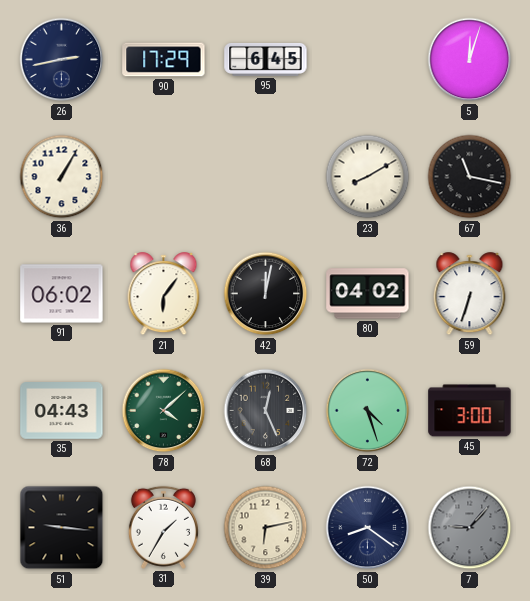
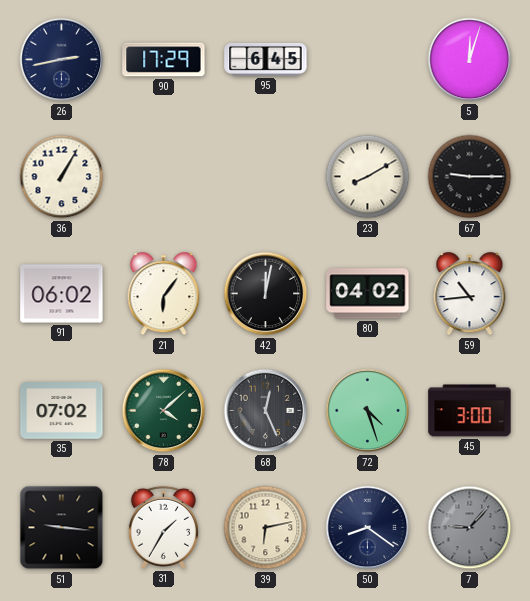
67: 11:17 -> 9:15 (470, 177)
59: 6:33 -> 10:44 (470, 294)
35: 04:43 -> 07:02 (62, 411)
